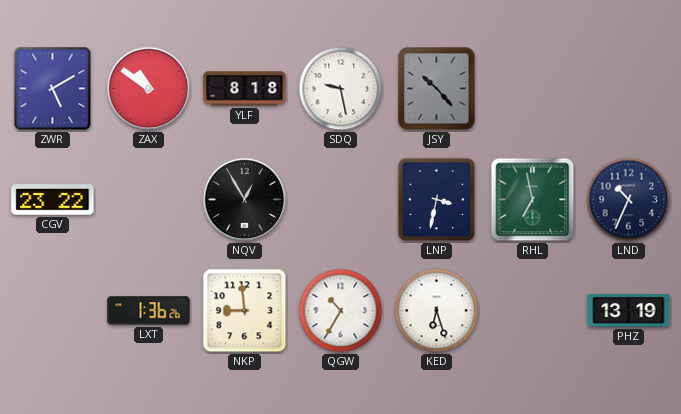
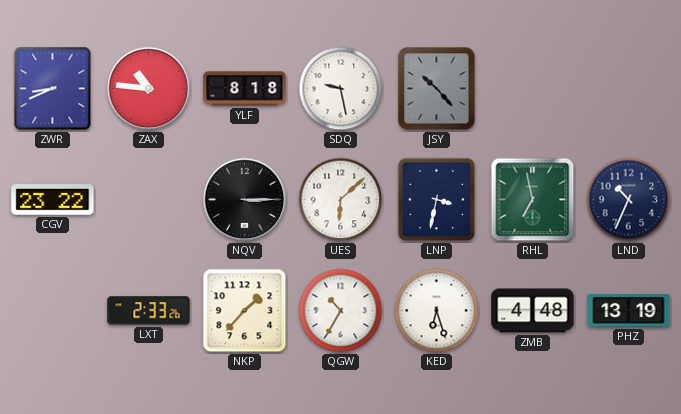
ZWR: 5:10 -> 8:41 (53, 89)
ZAX: 10:51 -> 10:46 (149, 89)
NQV: 12:55 -> 3:15 (245, 200)
UES: none -> 6:08 (341, 200)
LXT: 1:36 -> 2:33 (149, 311)
NKP: 8:59 -> 1:37 (245, 311)
ZMB: none -> 4:48 (533, 311)
